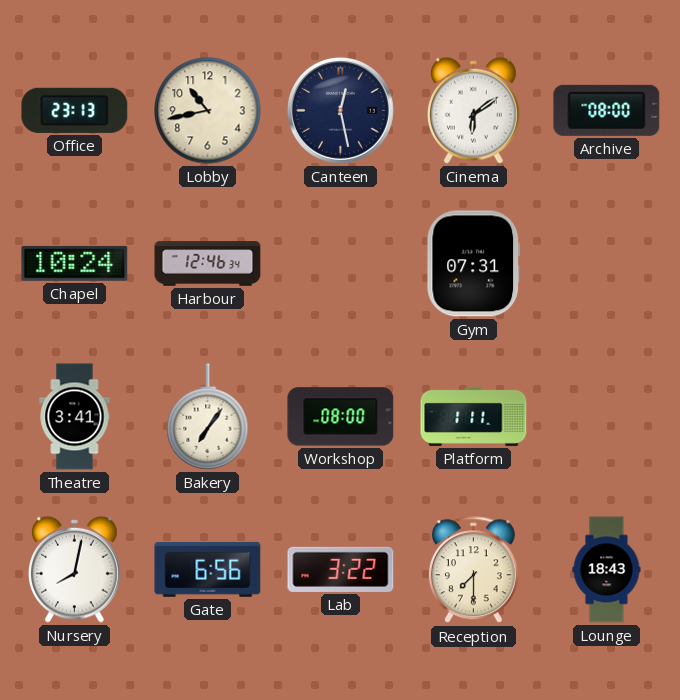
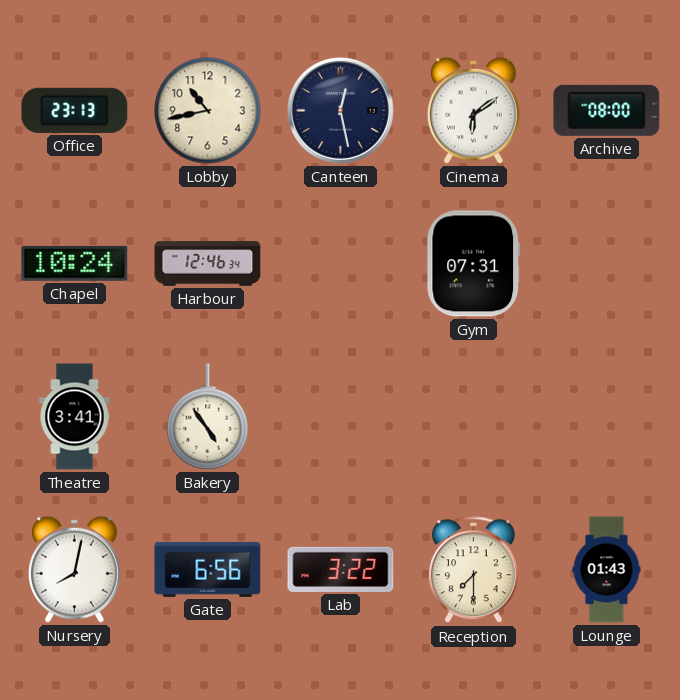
Bakery: 7:06 -> 4:54 (208, 417)
Workshop: 08:00 -> none (341, 417)
Platform: 1:11 -> none (474, 416)
Lounge: 18:43 -> 01:43 (607, 570)
